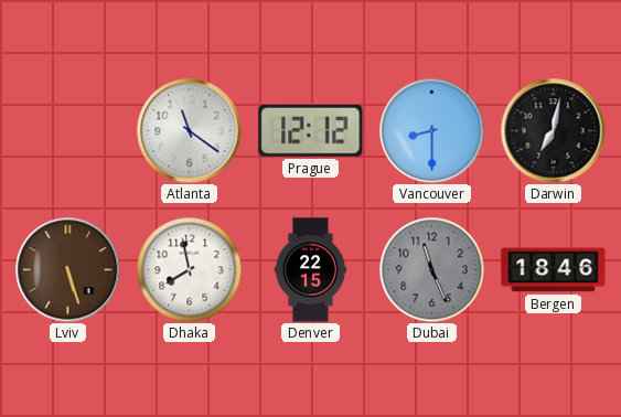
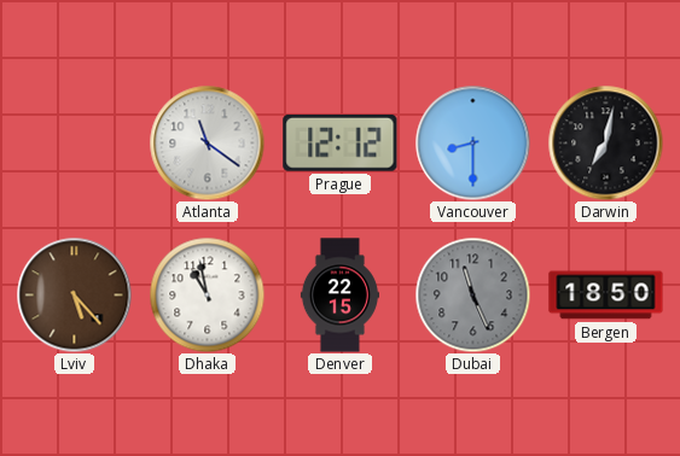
Lviv: 5:27 -> 5:23 (74, 294)
Dhaka: 7:58 -> 10:58 (207, 294)
Bergen: 18:46 -> 18:50 (606, 296)
